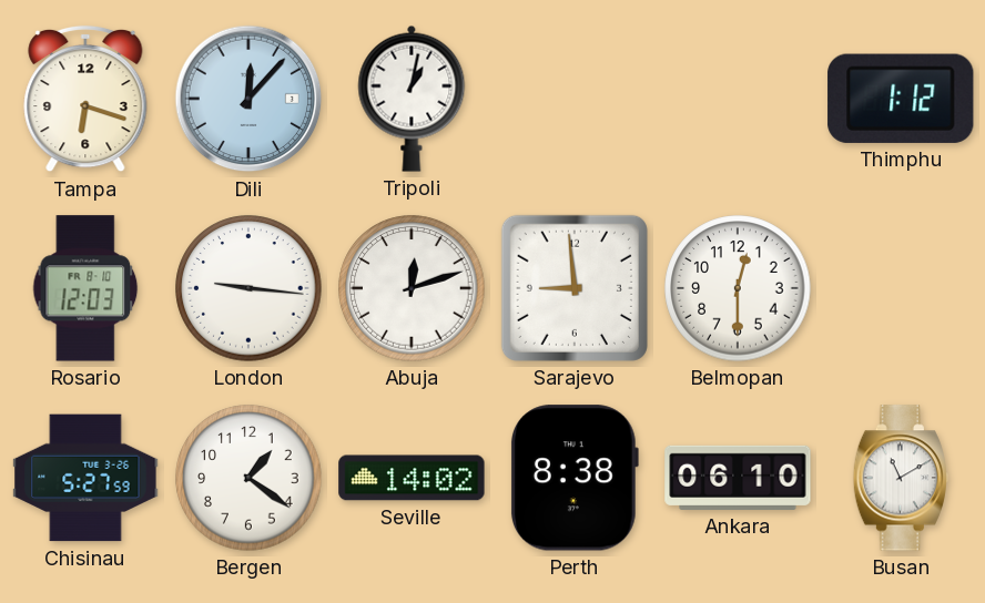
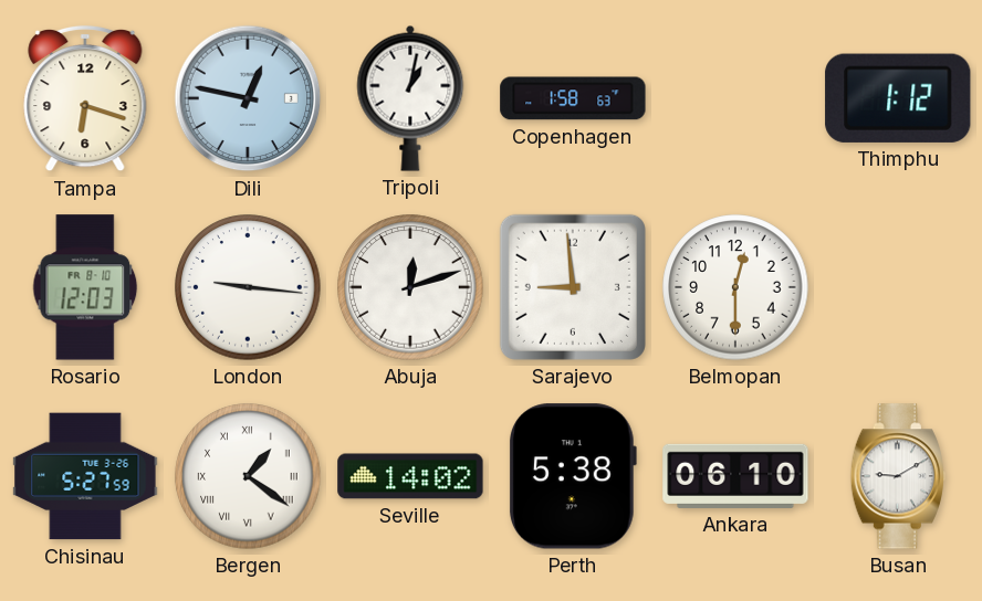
Dili: 12:07 -> 12:47 (248, 98)
Copenhagen: none -> 1:58 (573, 98)
Bergen numerals: Arabic -> Roman (248, 476)
Perth: 8:38 -> 5:38 (572, 476)
Busan: 11:10 -> 9:10 (898, 476)
